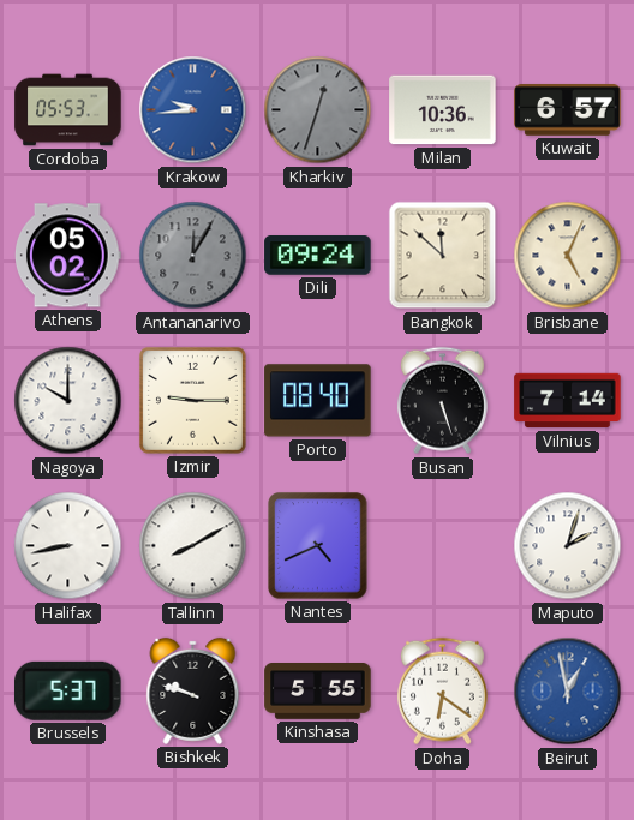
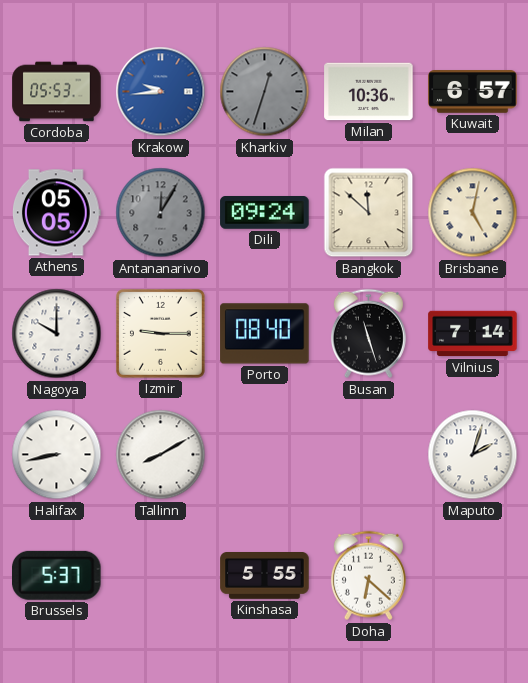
Athens: 05:02 -> 05:05 (57, 213)
Brisbane: 5:04 -> 5:02 (473, 213)
Busan: 5:27 -> 11:27 (368, 334)
Nantes: 4:41 -> none (318, 546)
Bishkek: 9:48 -> none (193, 690)
Doha: 6:21 -> 6:22 (368, 576)
Beirut: 12:58 -> none (568, 692)
